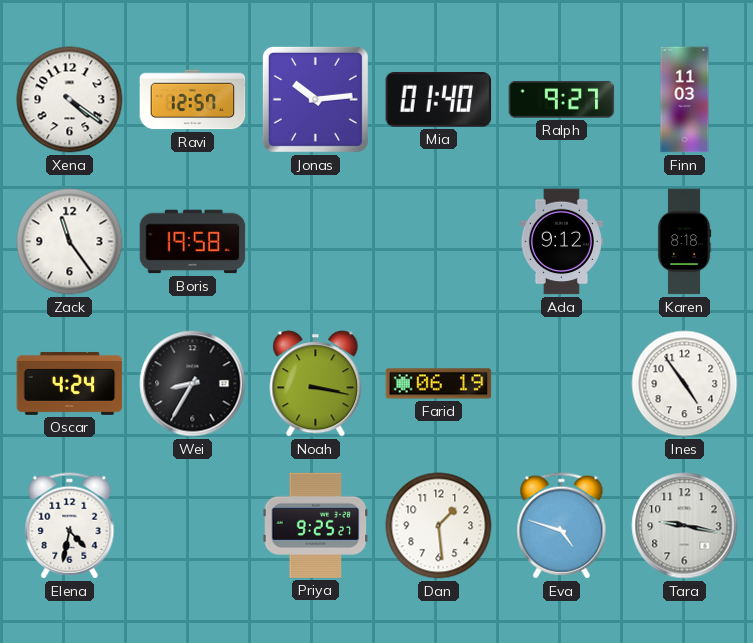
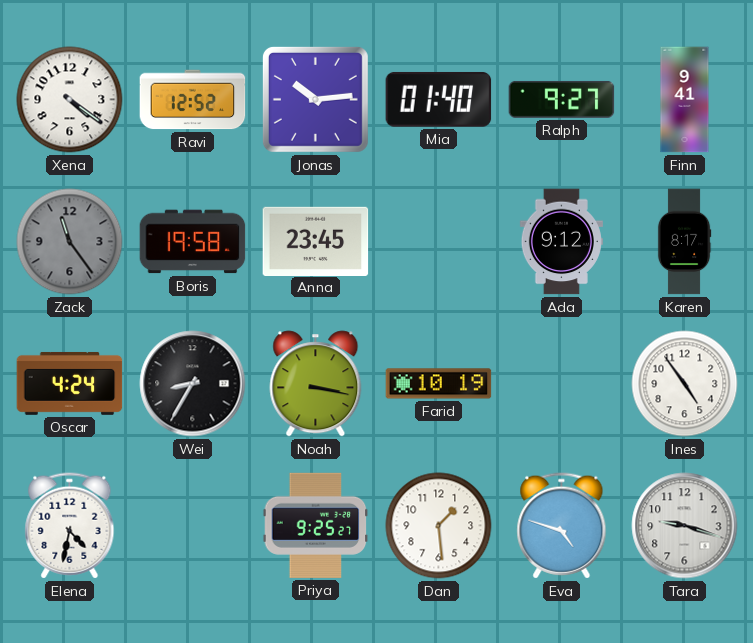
Ravi: 12:57 -> 12:52 (193, 100)
Finn: 11:03 -> 9:41 (685, 100)
Zack dial: white -> grey (70, 242)
Anna: none -> 23:45 (316, 241)
Karen: 8:18 -> 8:17 (684, 242)
Farid: 06:19 -> 10:19 (439, 384)
Tara: 9:17 -> 9:18 (685, 526)
